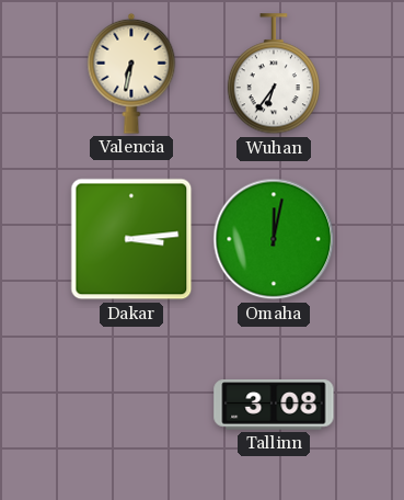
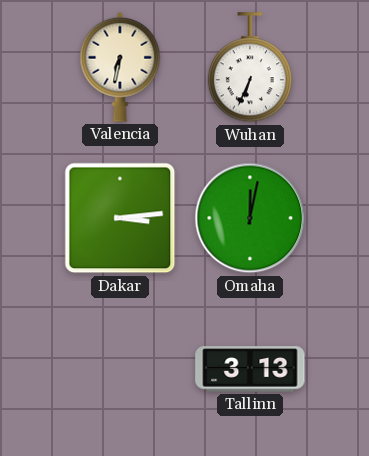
Wuhan: 6:36 -> 6:34 (250, 68)
Tallinn: 3:08 -> 3:13 (250, 369)
